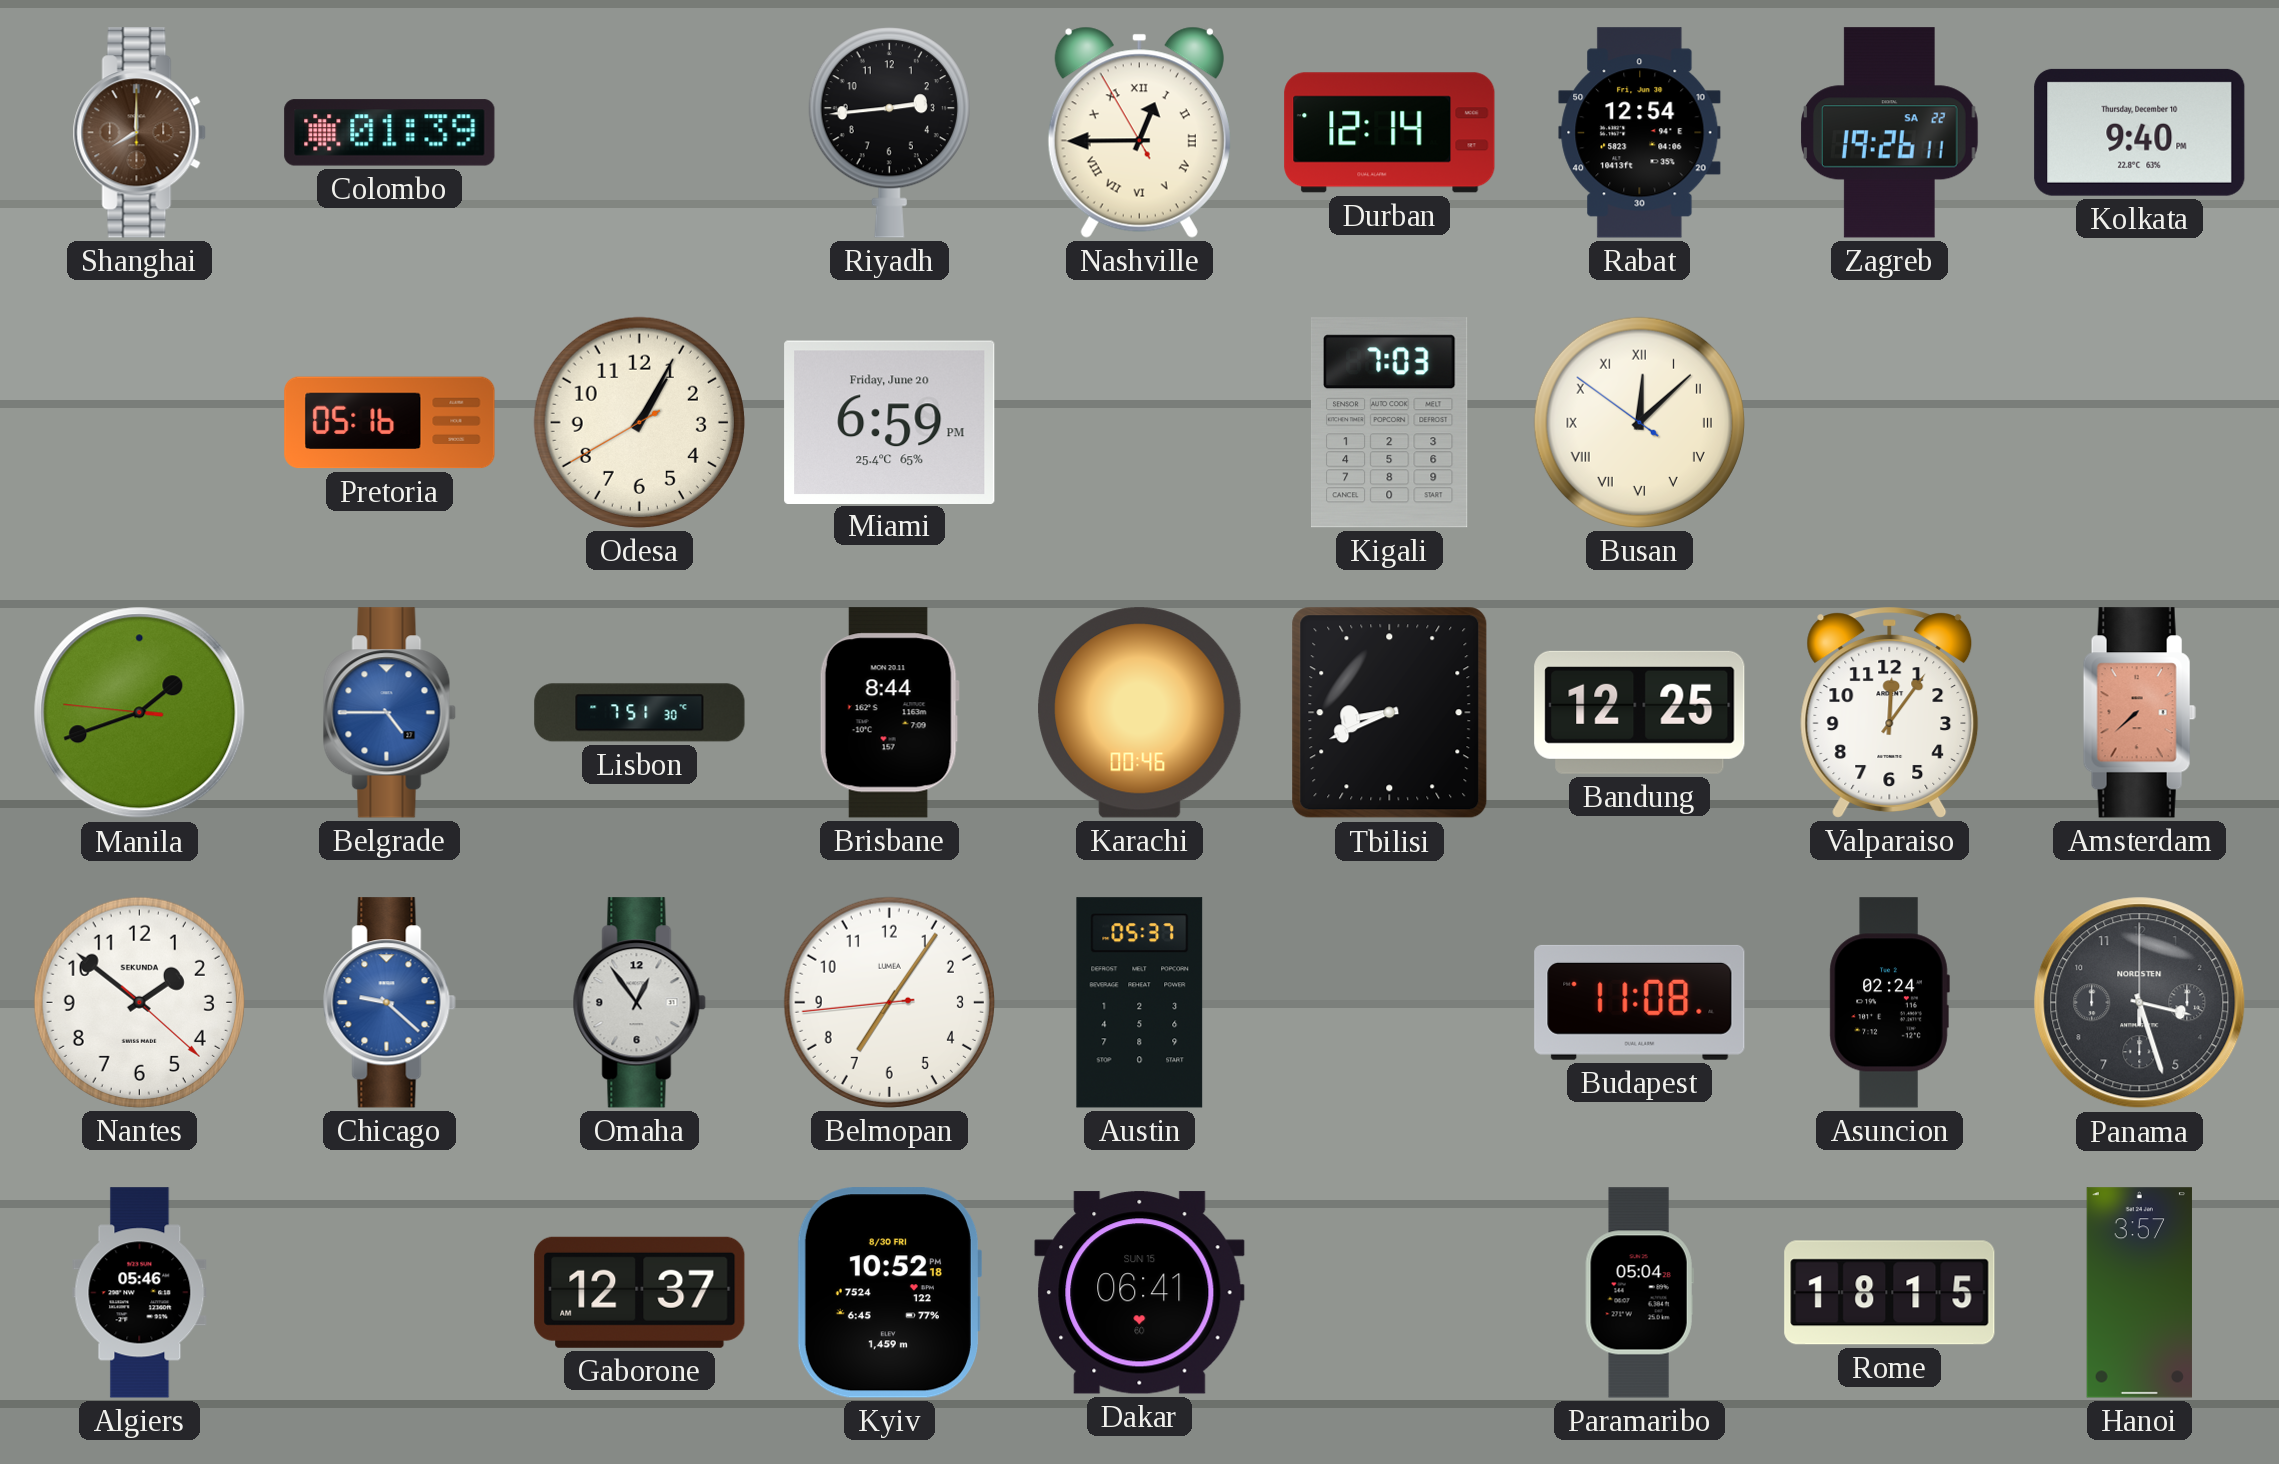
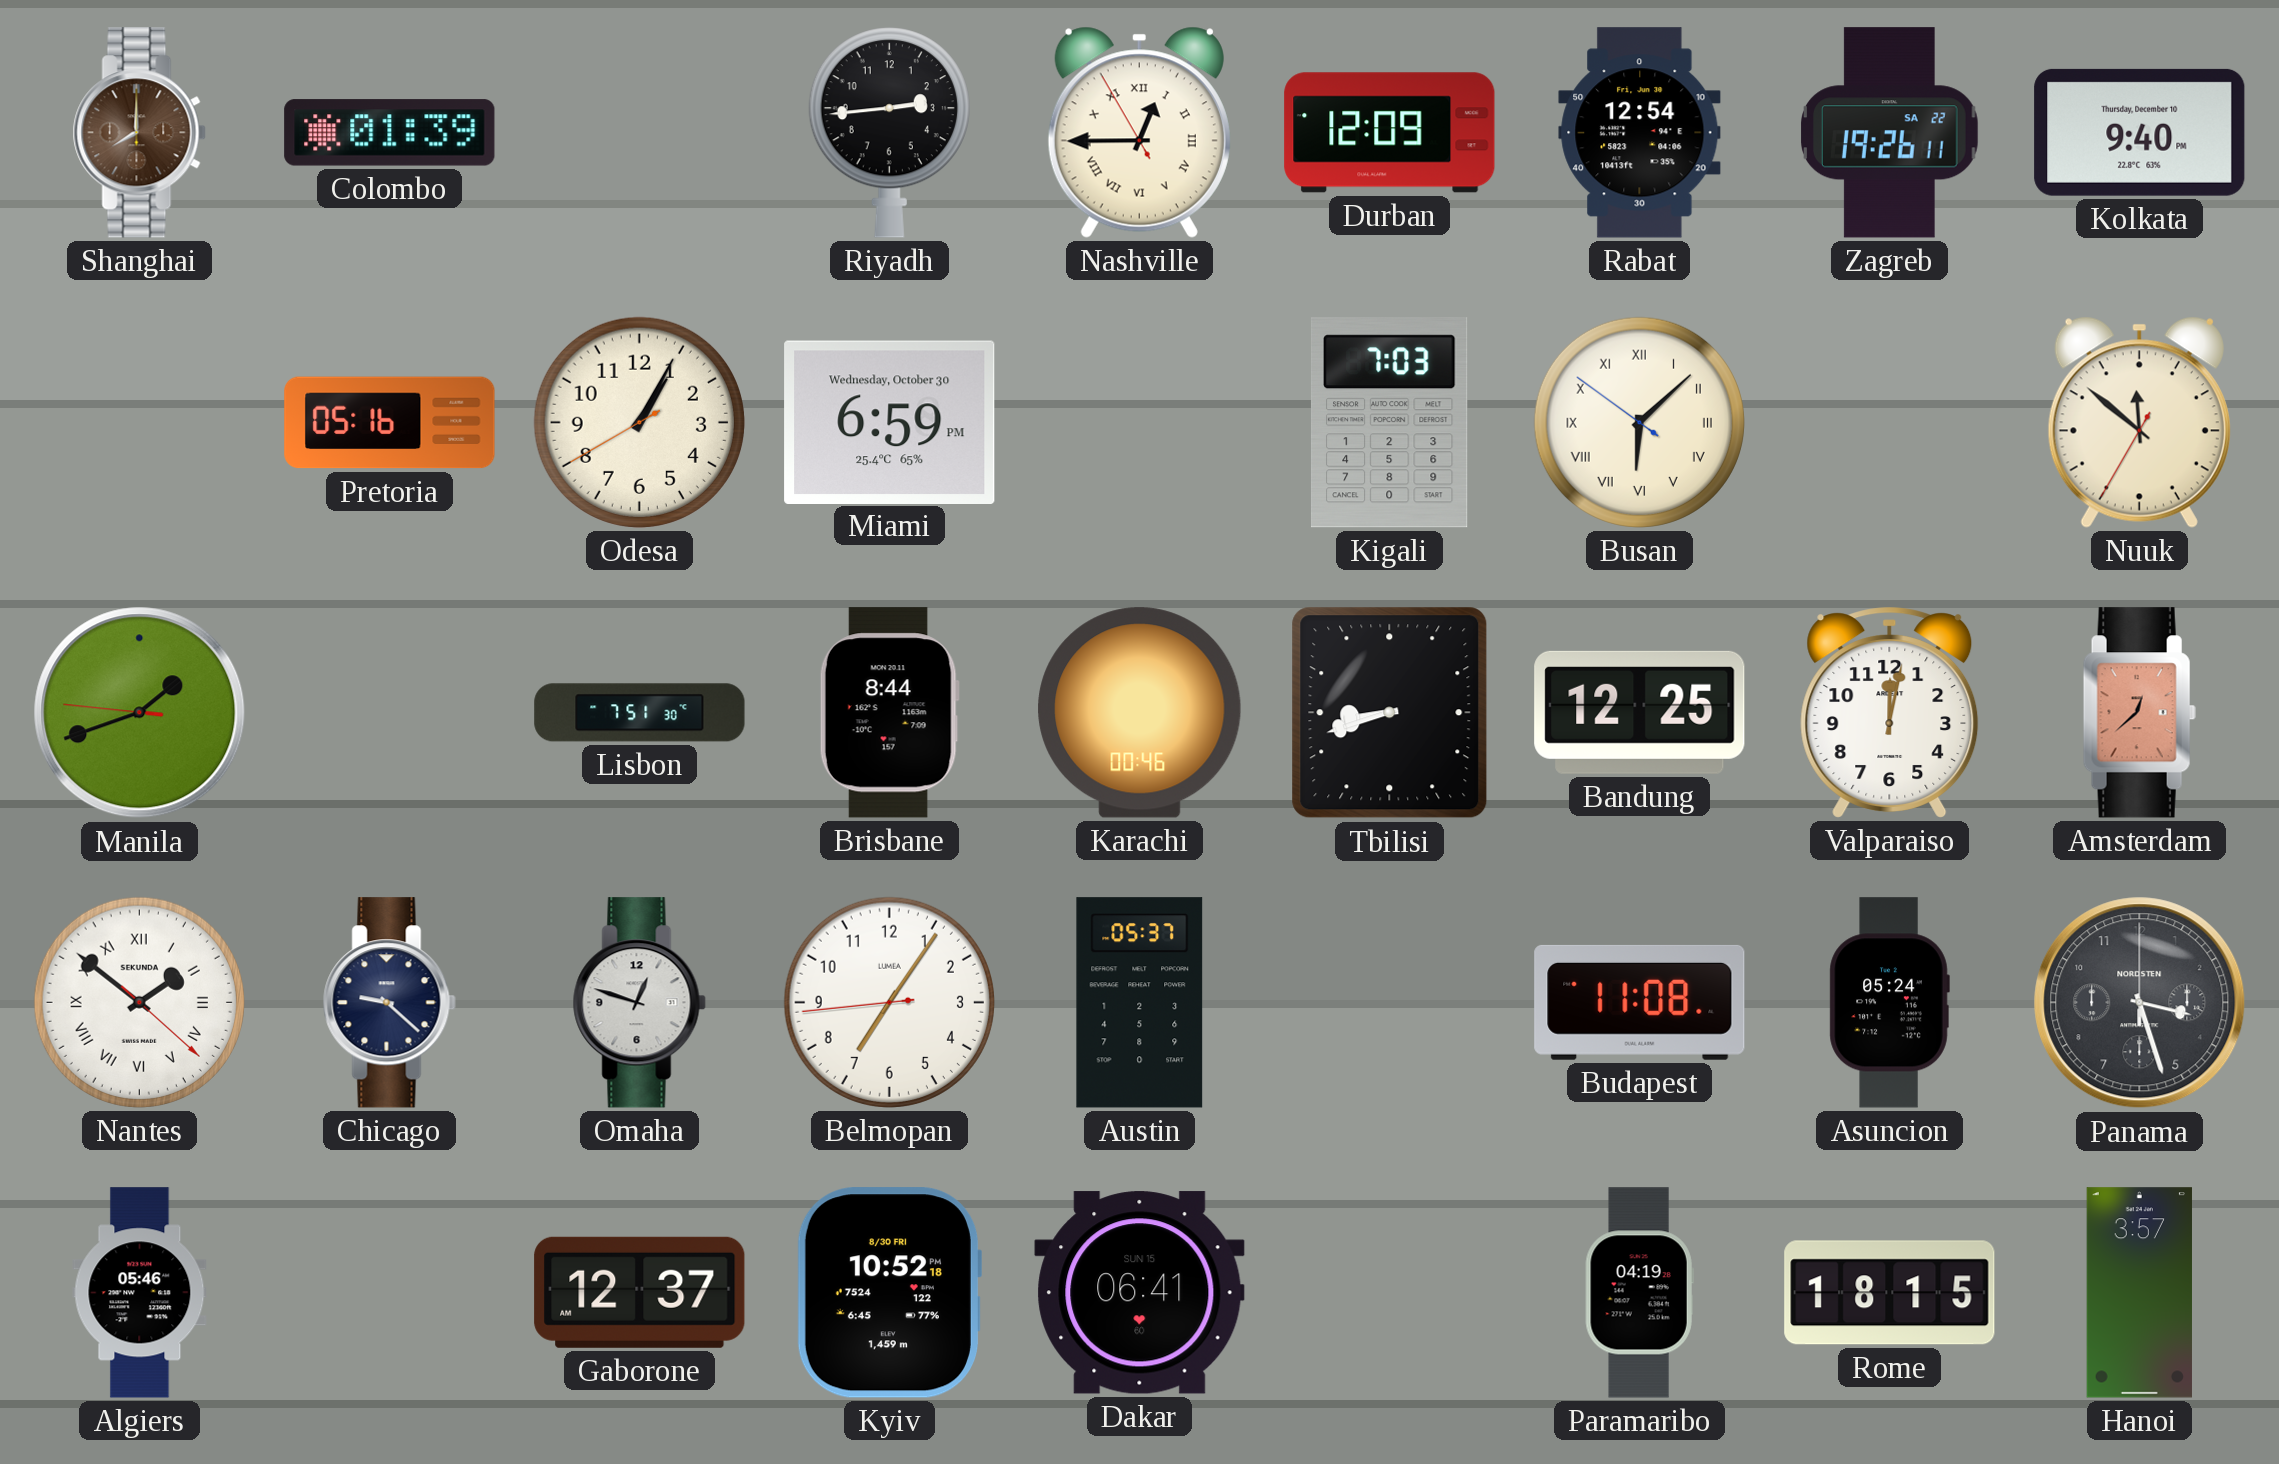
Durban: 12:14 -> 12:09 (1390, 133)
Miami date: Friday, June 20 -> Wednesday, October 30 (890, 422)
Busan: 12:07 -> 6:07 (1639, 422)
Nuuk: none -> 11:51 (2139, 422)
Belgrade: 4:45 -> none (389, 713)
Tbilisi: 8:41 -> 8:42 (1390, 713)
Valparaiso: 12:06 -> 12:02 (1890, 713)
Amsterdam: 7:38 -> 12:38 (2139, 713)
Nantes numerals: Arabic -> Roman (139, 1002)
Chicago dial: blue -> navy (389, 1003)
Omaha: 12:54 -> 12:48 (639, 1003)
Asuncion: 02:24 -> 05:24 (1889, 1003)
Paramaribo: 05:04 -> 04:19 (1639, 1293)
